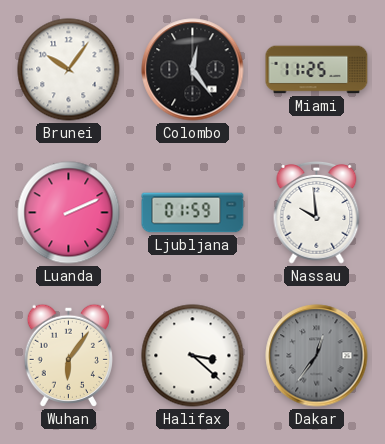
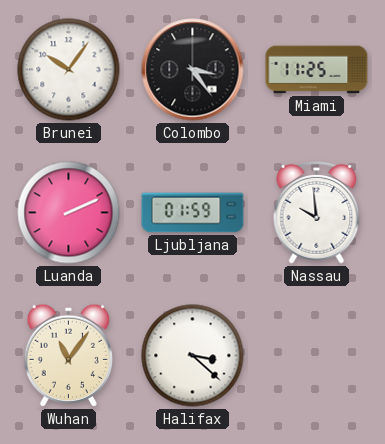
Colombo: 12:24 -> 3:24 (193, 70)
Wuhan: 6:06 -> 11:06 (68, 355)
Dakar: 12:36 -> none (317, 356)
